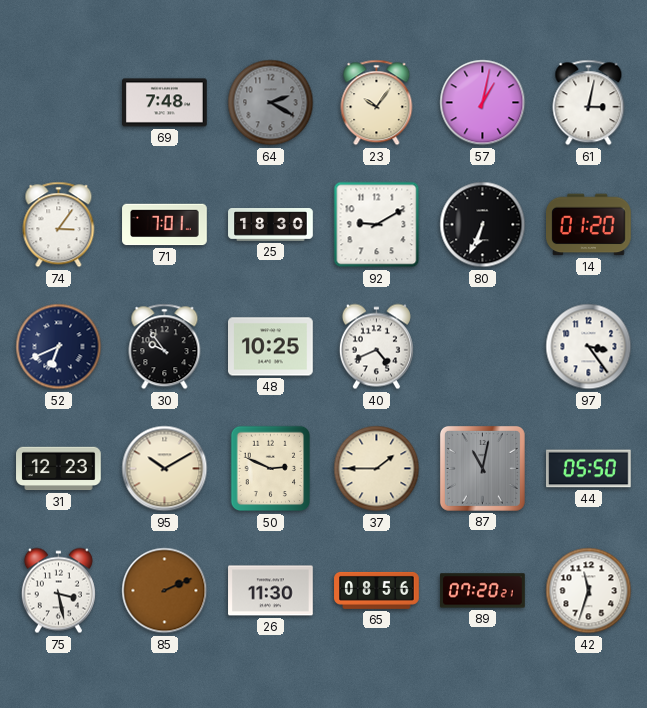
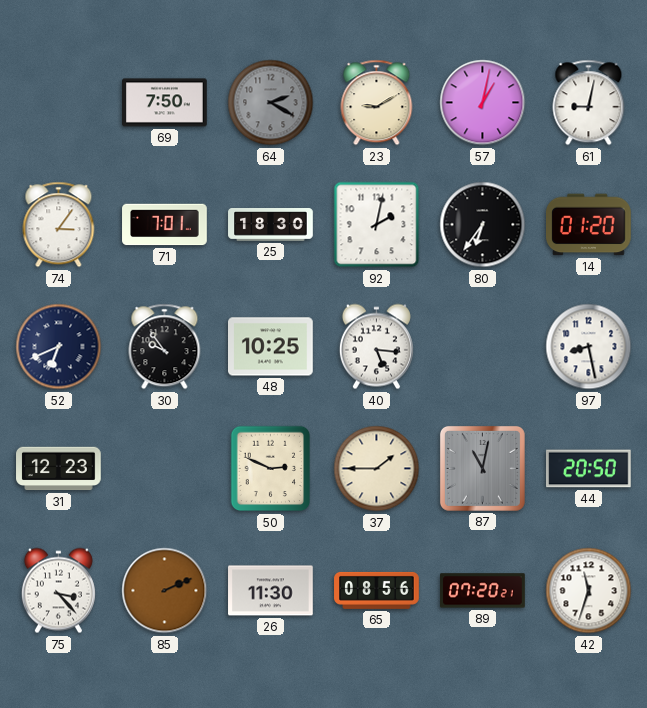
69: 7:48 -> 7:50 (165, 103)
23: 10:06 -> 9:10 (377, 103)
61: 3:02 -> 9:02 (589, 103)
92: 9:10 -> 2:02 (377, 225)
80: 6:34 -> 6:36 (483, 225)
40: 4:41 -> 5:16 (376, 347)
97: 3:24 -> 8:28 (589, 347)
95: 10:10 -> none (165, 469)
44: 05:50 -> 20:50 (589, 469)
75: 3:28 -> 3:23 (58, 591)
